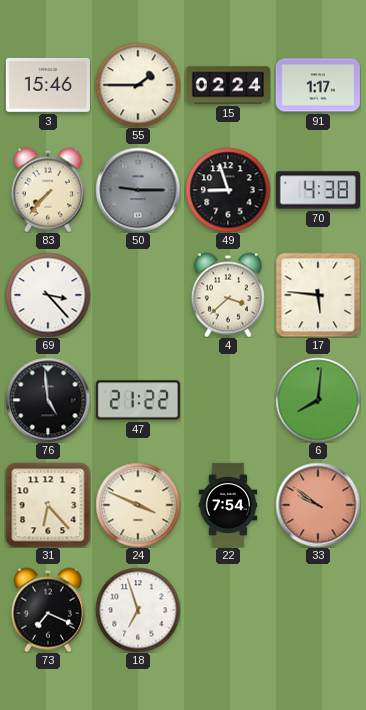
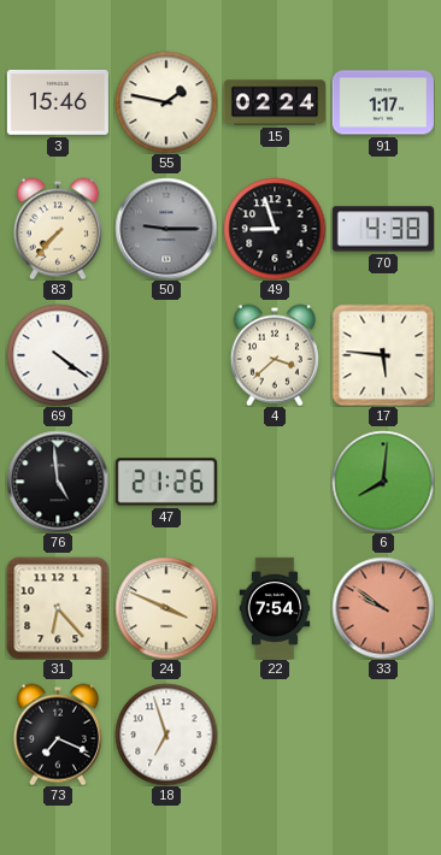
55: 1:45 -> 1:47 (166, 102)
69: 3:23 -> 4:21 (58, 355)
47: 21:22 -> 21:26 (166, 482)
